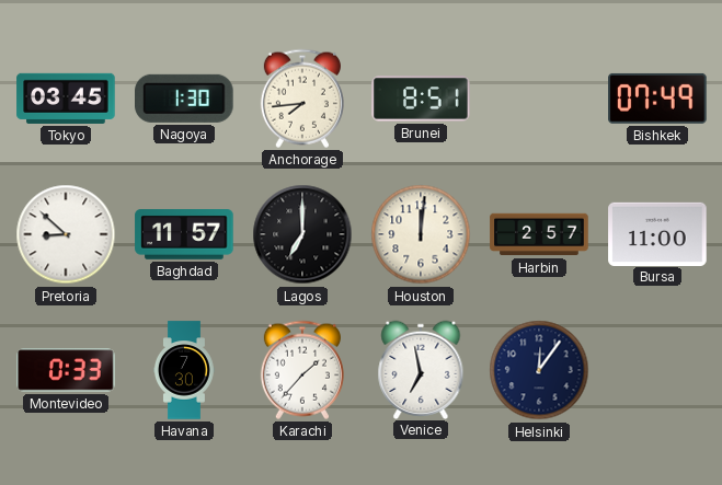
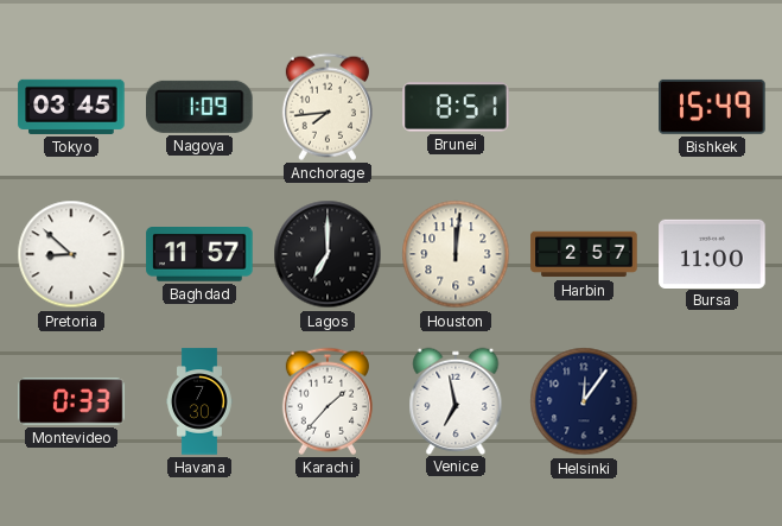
Nagoya: 1:30 -> 1:09 (201, 107)
Bishkek: 07:49 -> 15:49 (712, 107)
